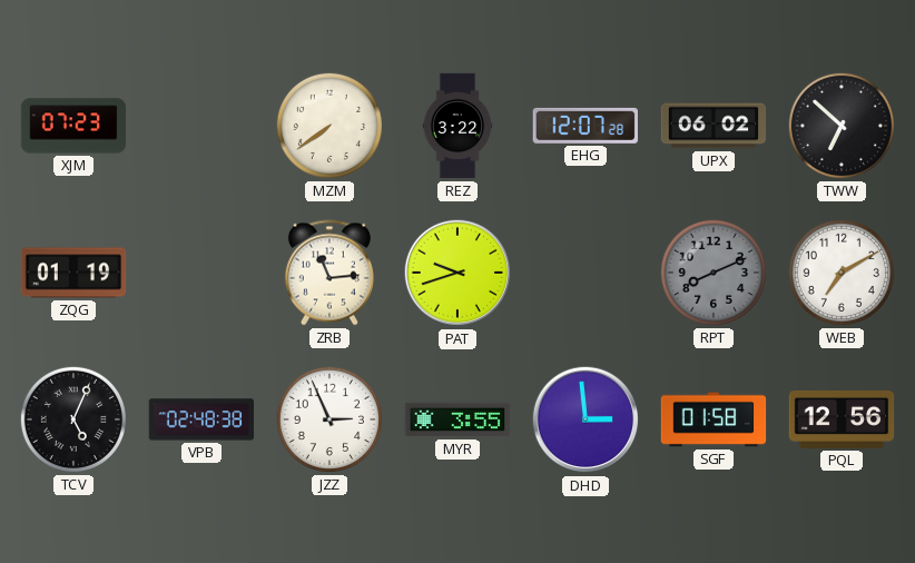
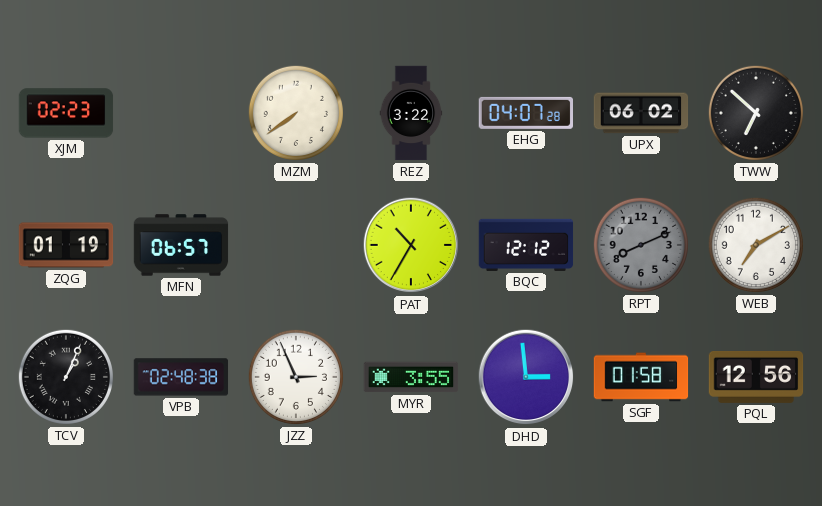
XJM: 07:23 -> 02:23 (66, 113)
EHG: 12:07 -> 04:07 (525, 113)
MFN: none -> 06:57 (181, 245)
ZRB: 11:14 -> none (329, 273)
PAT: 9:42 -> 10:35 (411, 245)
BQC: none -> 12:12 (526, 245)
TCV: 5:04 -> 1:04 (66, 377)
